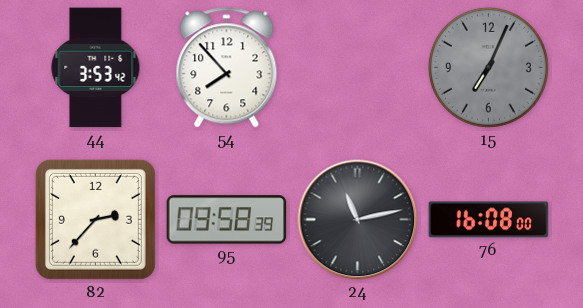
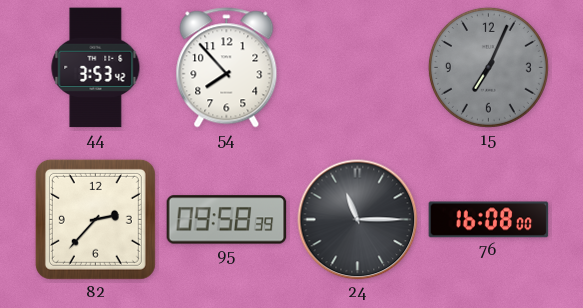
24: 11:13 -> 11:15 (358, 220)
